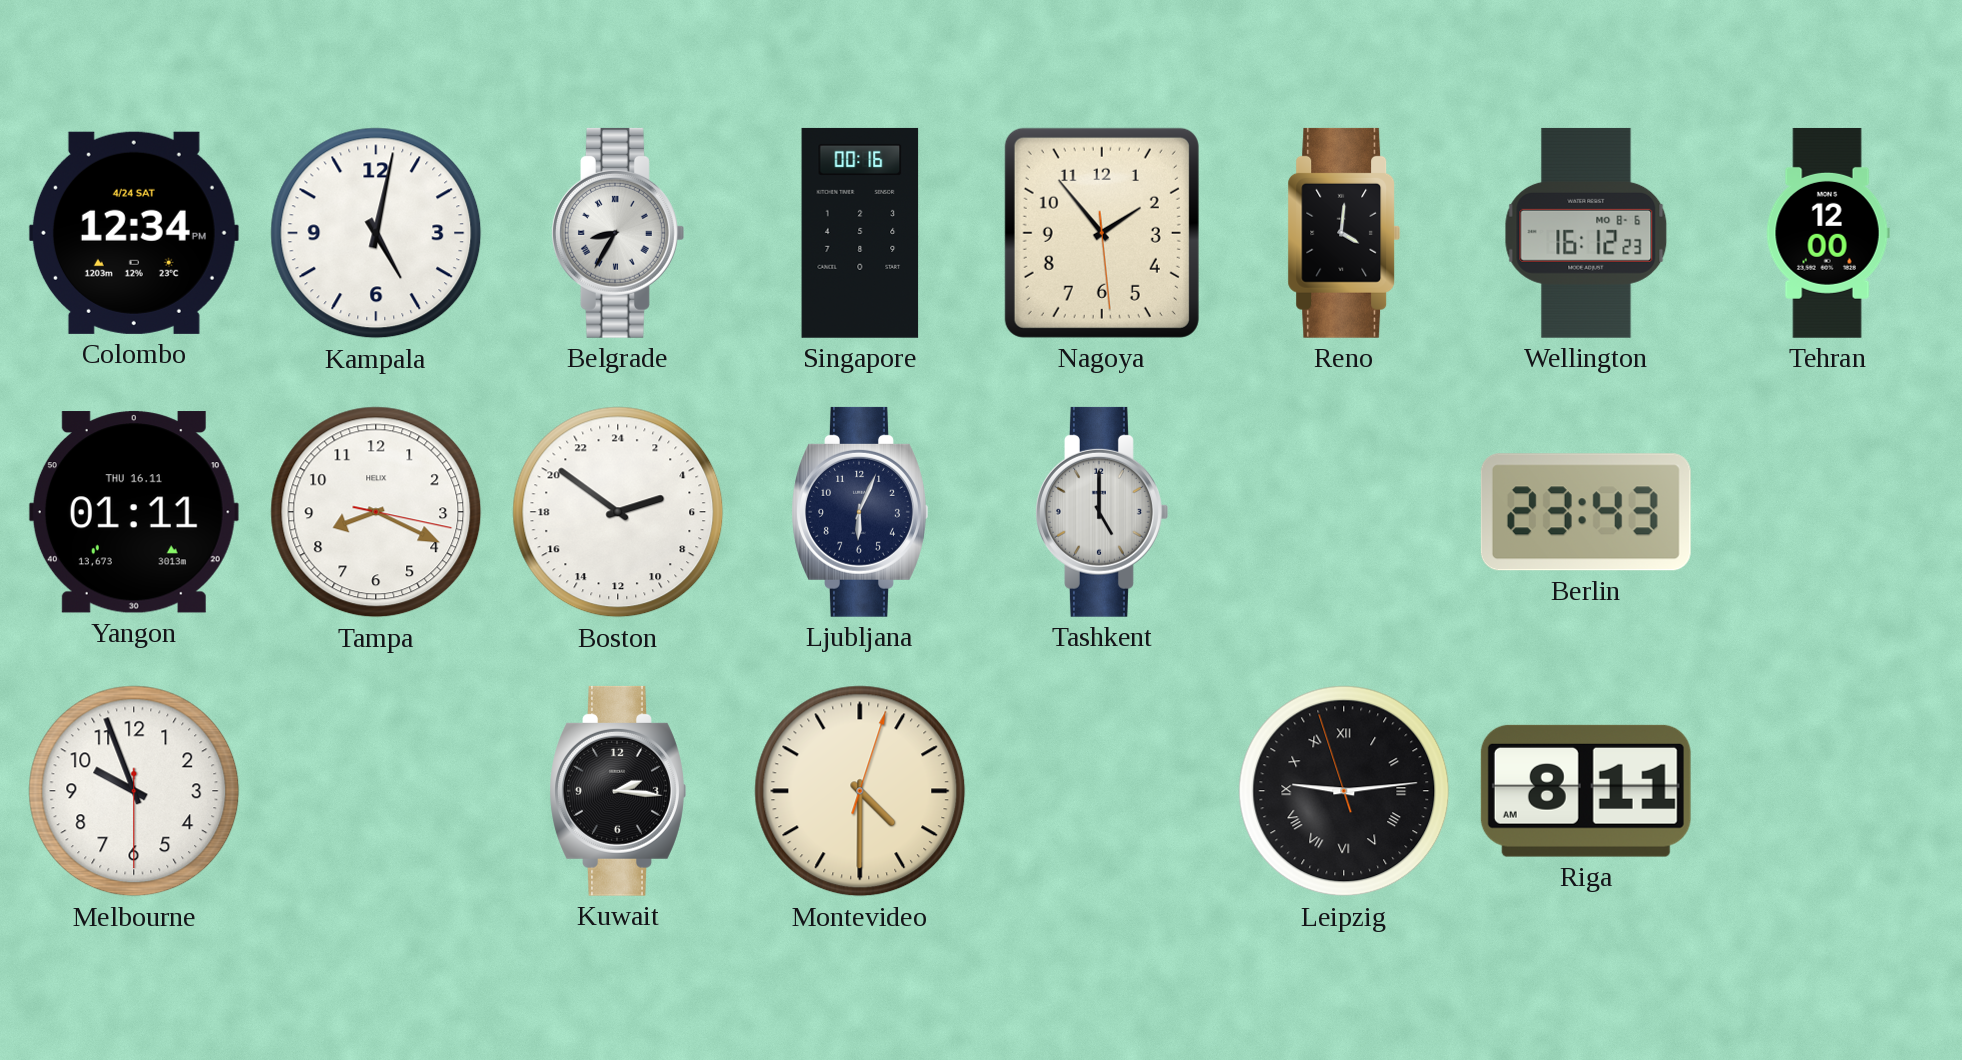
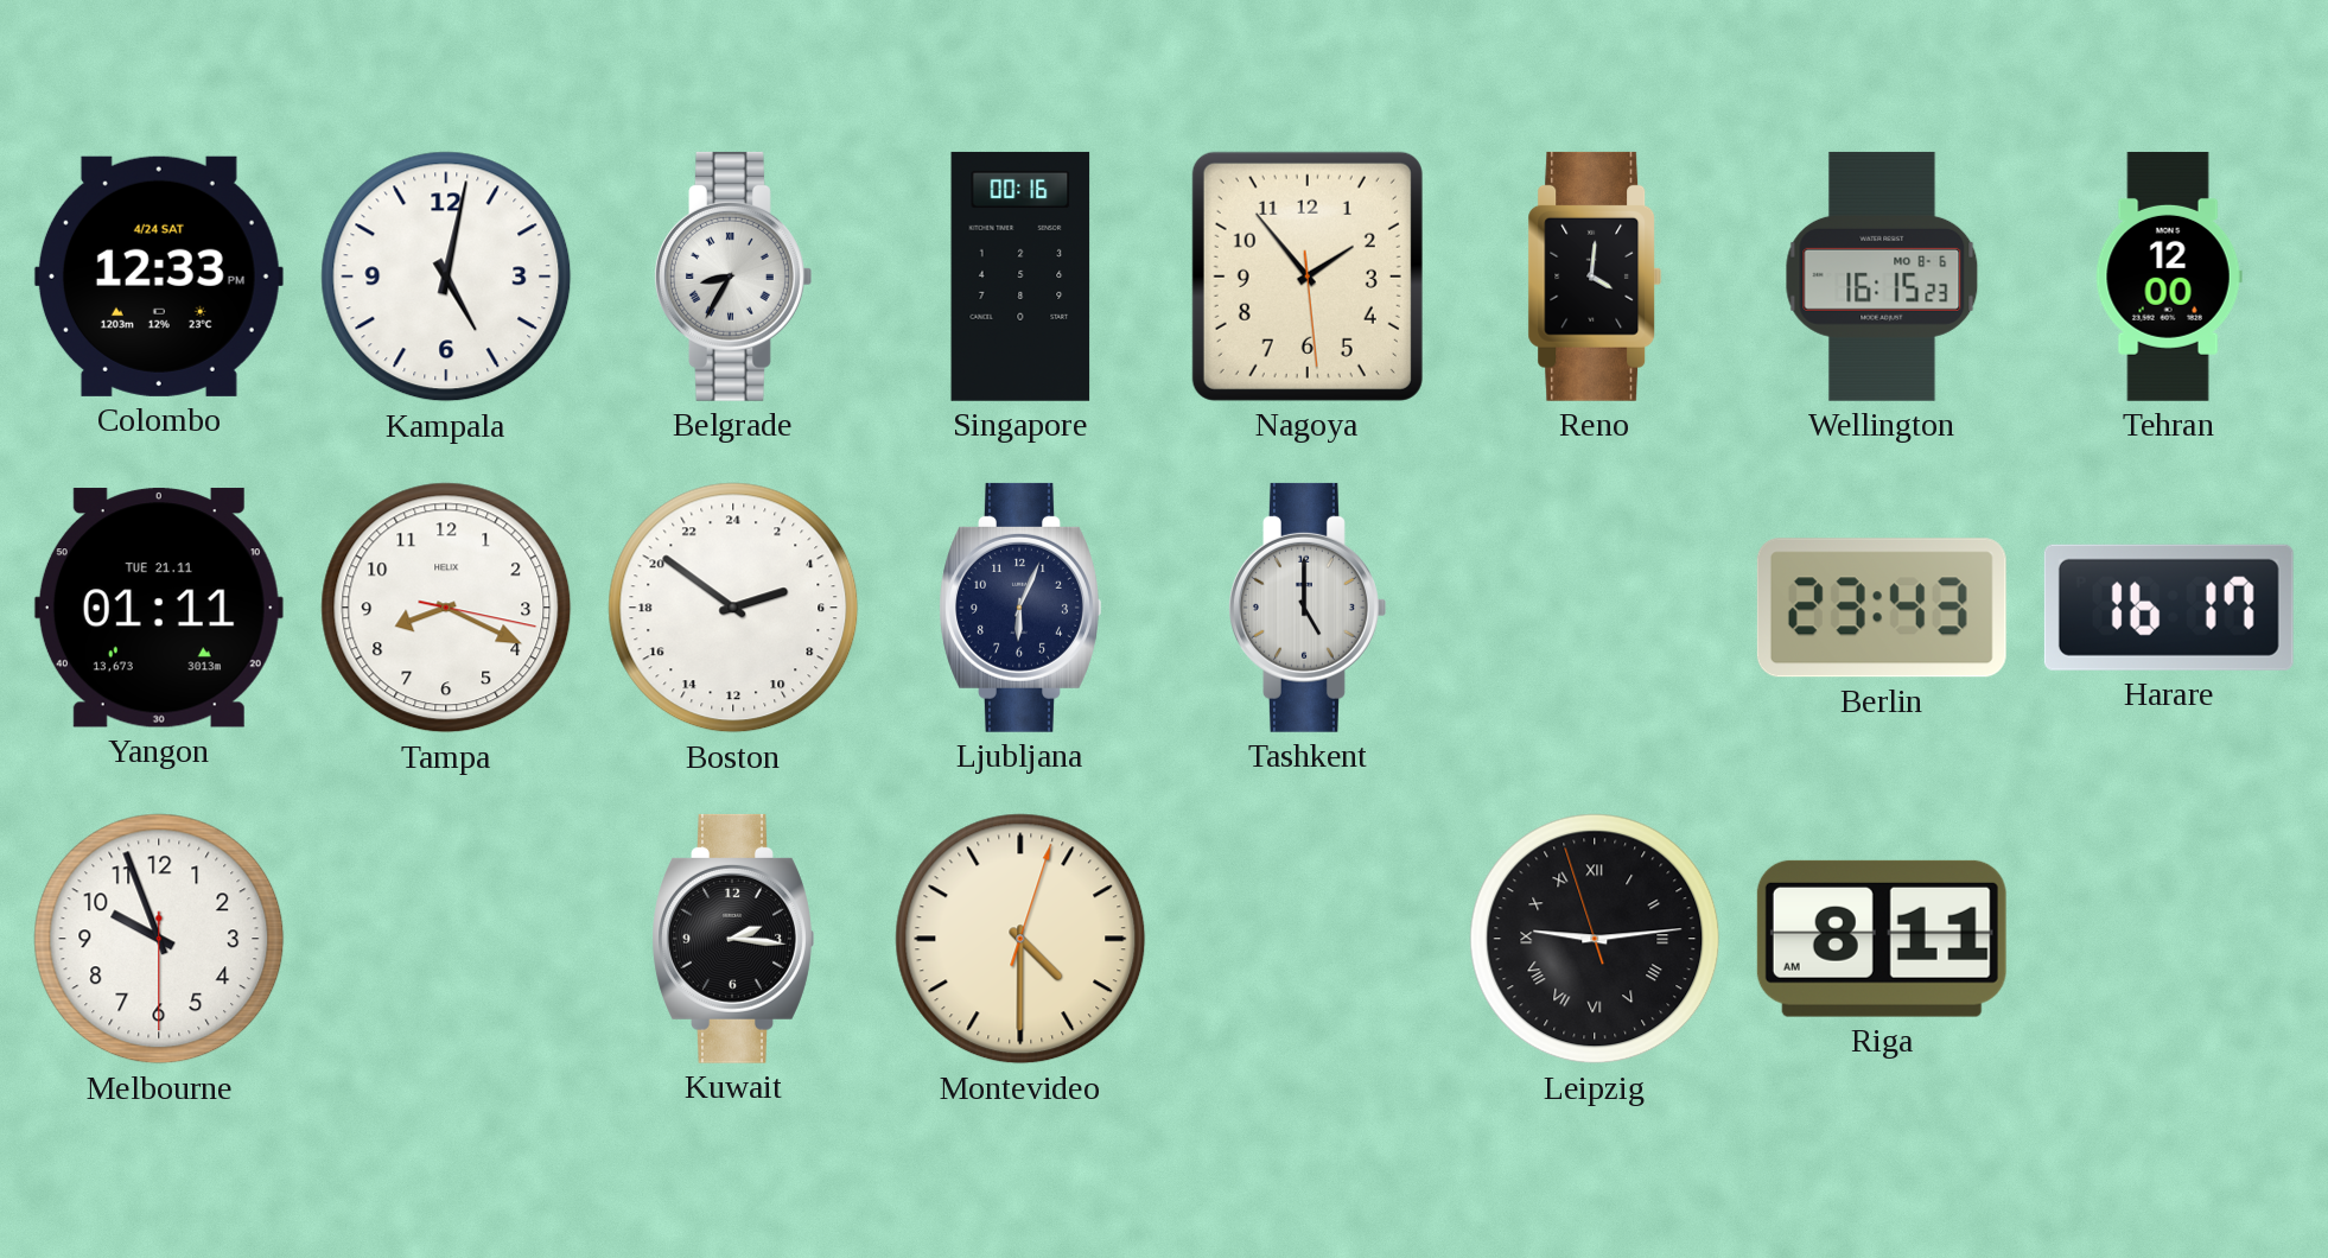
Colombo: 12:34 -> 12:33 (159, 277)
Wellington: 16:12 -> 16:15 (1882, 277)
Yangon date: THU 16.11 -> TUE 21.11 (159, 608)
Harare: none -> 16:17 (2169, 608)
